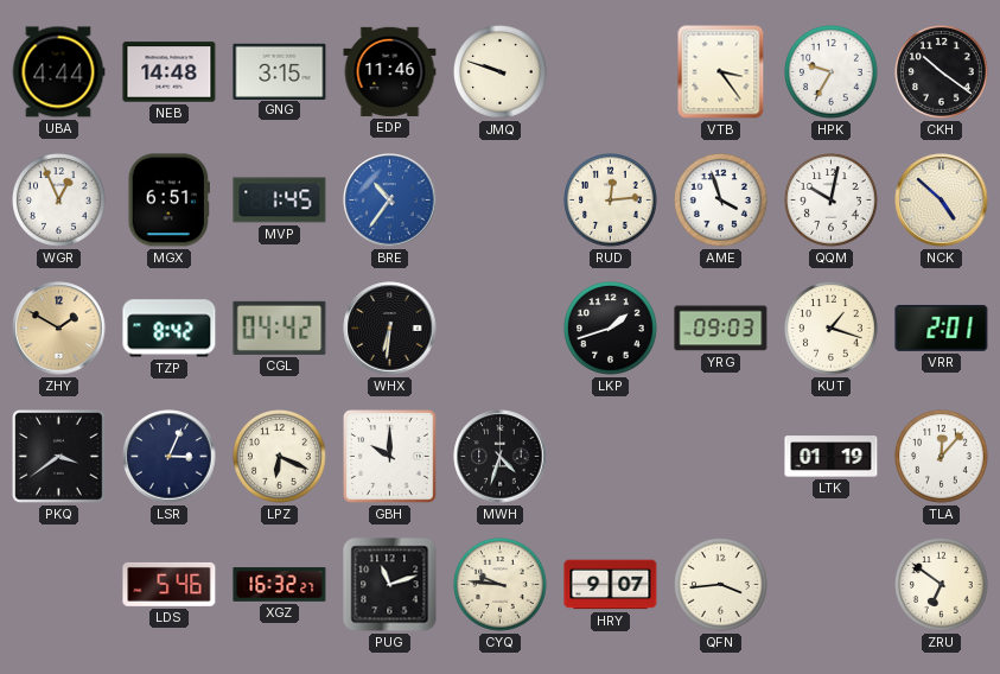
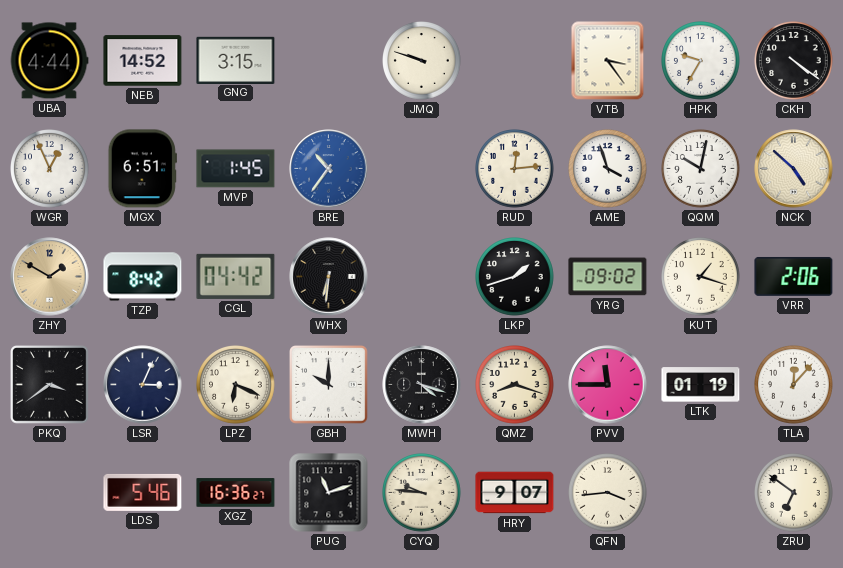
NEB: 14:48 -> 14:52 (143, 61)
EDP: 11:46 -> none (390, 71)
CKH: 10:21 -> 4:21 (794, 61)
YRG: 09:03 -> 09:02 (608, 277)
VRR: 2:01 -> 2:06 (794, 276)
MWH: 4:33 -> 4:18 (422, 385)
QMZ: none -> 8:18 (515, 385)
PVV: none -> 11:45 (608, 385)
XGZ: 16:32 -> 16:36 (236, 493)
